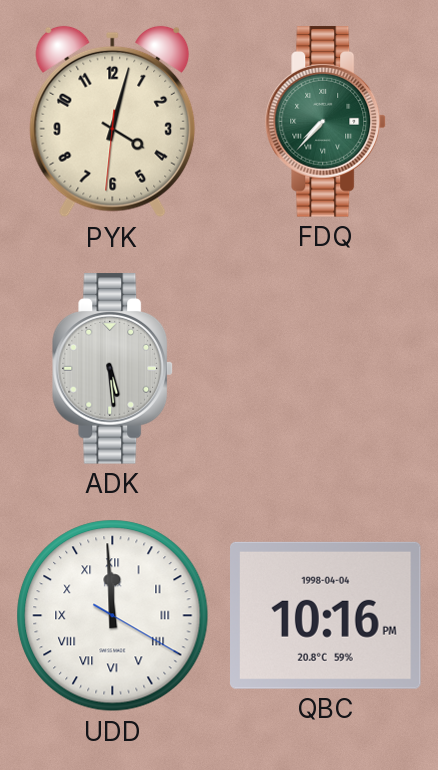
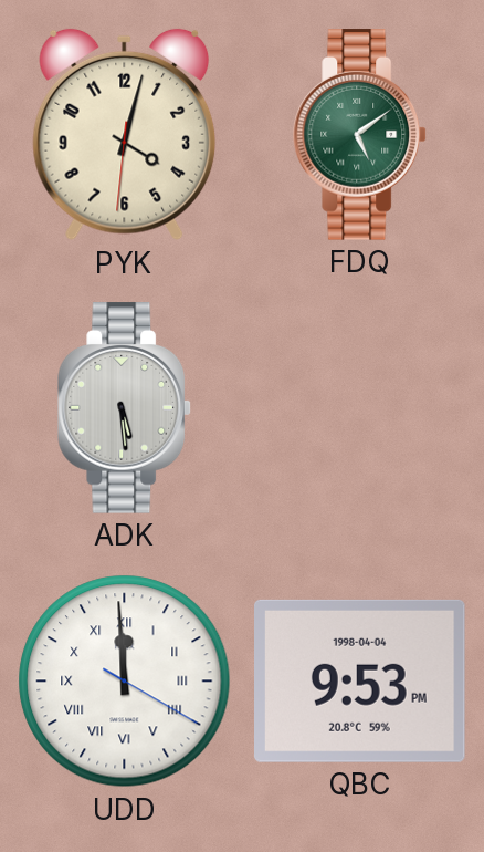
FDQ: 7:37 -> 5:09 (360, 135)
QBC: 10:16 -> 9:53 (360, 680)
